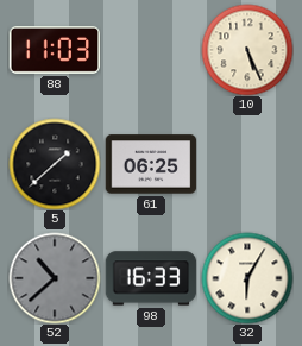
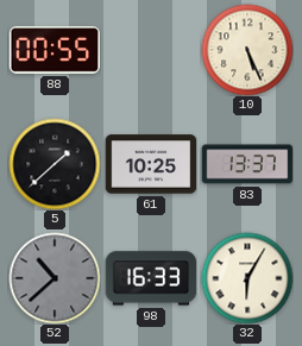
88: 11:03 -> 00:55 (55, 50)
61: 06:25 -> 10:25 (151, 164)
83: none -> 13:37 (247, 164)
